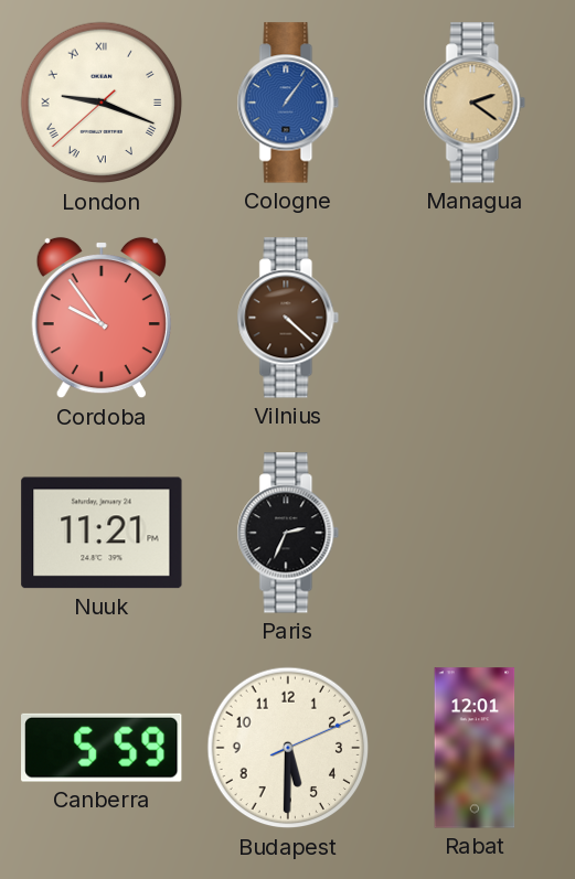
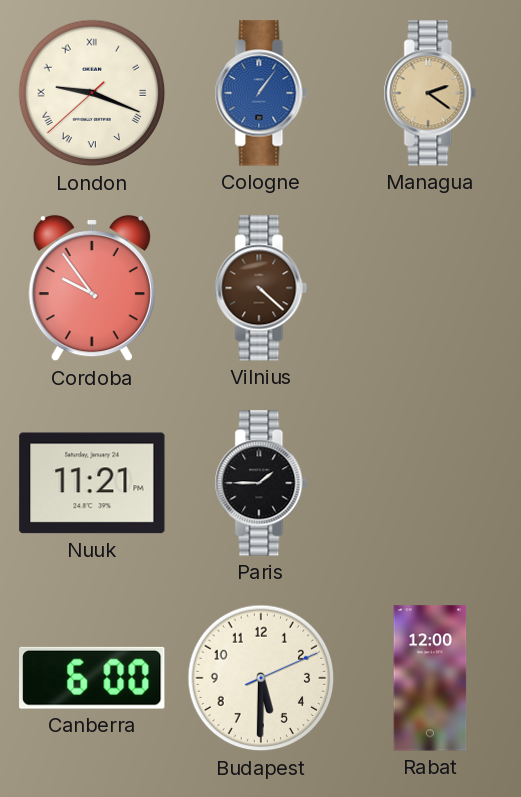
Paris: 2:34 -> 1:45 (261, 483)
Canberra: 5:59 -> 6:00 (92, 678)
Rabat: 12:01 -> 12:00 (430, 678)
